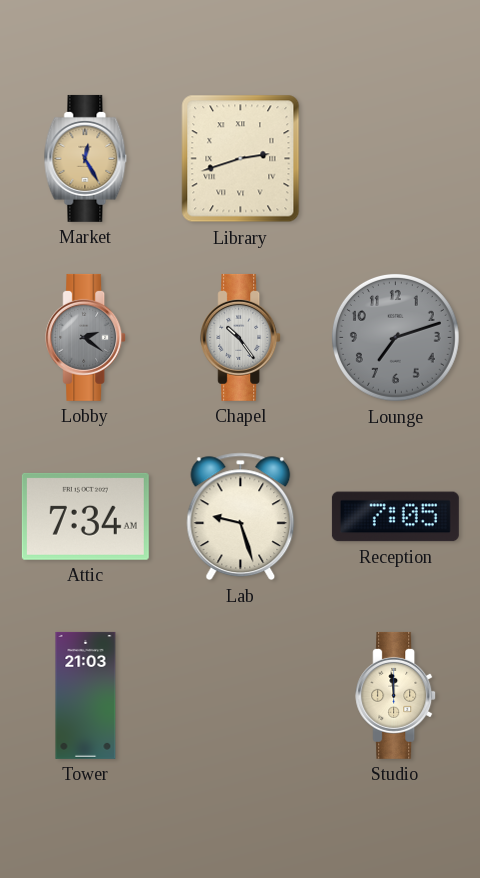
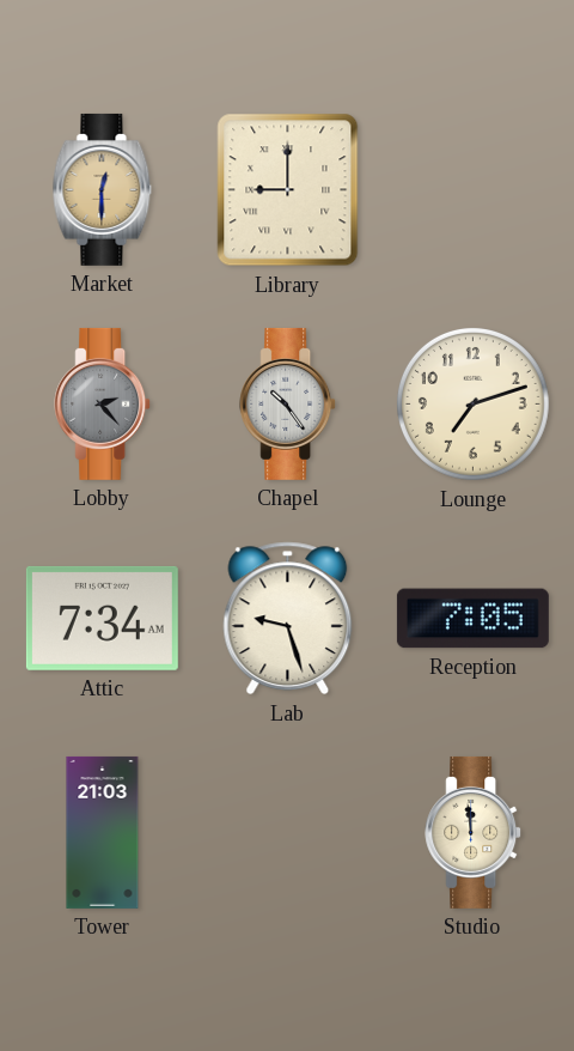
Market: 12:25 -> 12:30 (103, 189)
Library: 2:42 -> 9:00 (288, 190)
Lobby: 2:21 -> 2:23 (103, 403)
Lounge dial: grey -> cream (472, 403)
